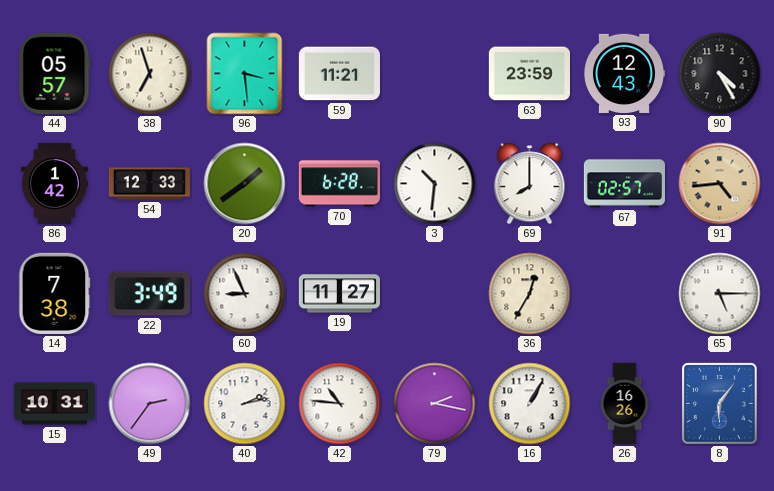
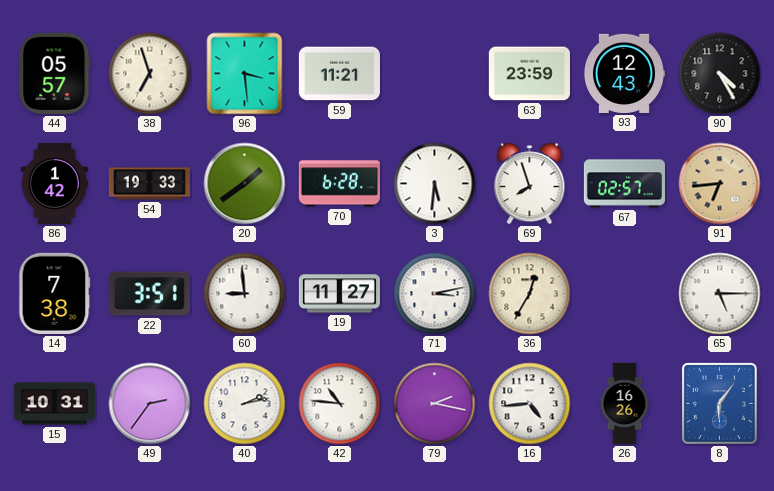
54: 12:33 -> 19:33 (149, 184)
3: 10:31 -> 5:31 (435, 184)
69: 8:00 -> 7:57 (530, 184)
91: 4:44 -> 6:44 (720, 184)
22: 3:49 -> 3:51 (149, 294)
60: 8:56 -> 8:59 (245, 294)
71: none -> 3:13 (435, 294)
16: 1:05 -> 4:44 (530, 404)
